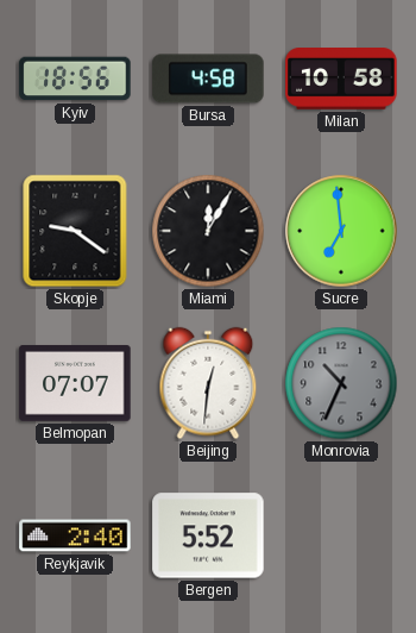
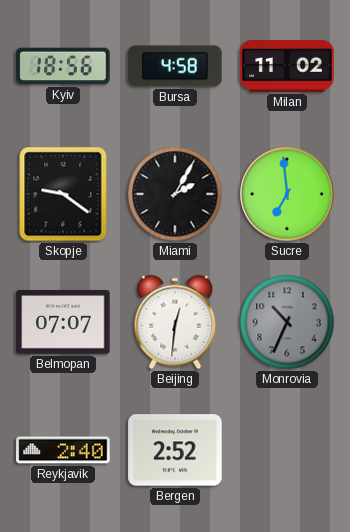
Milan: 10:58 -> 11:02 (287, 66)
Miami: 12:05 -> 2:05 (175, 194)
Bergen: 5:52 -> 2:52 (175, 450)
